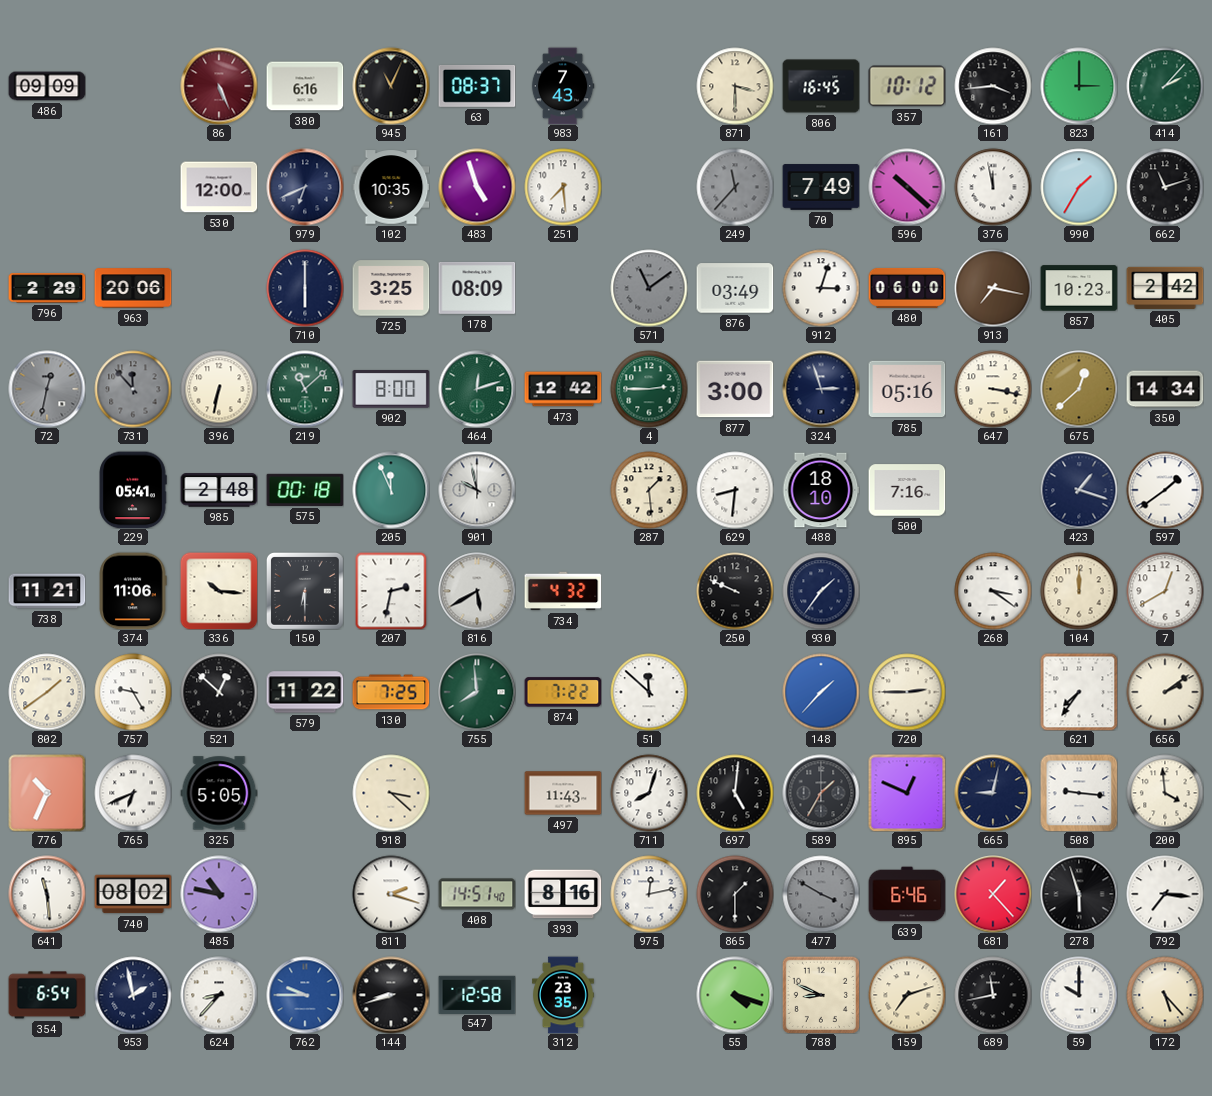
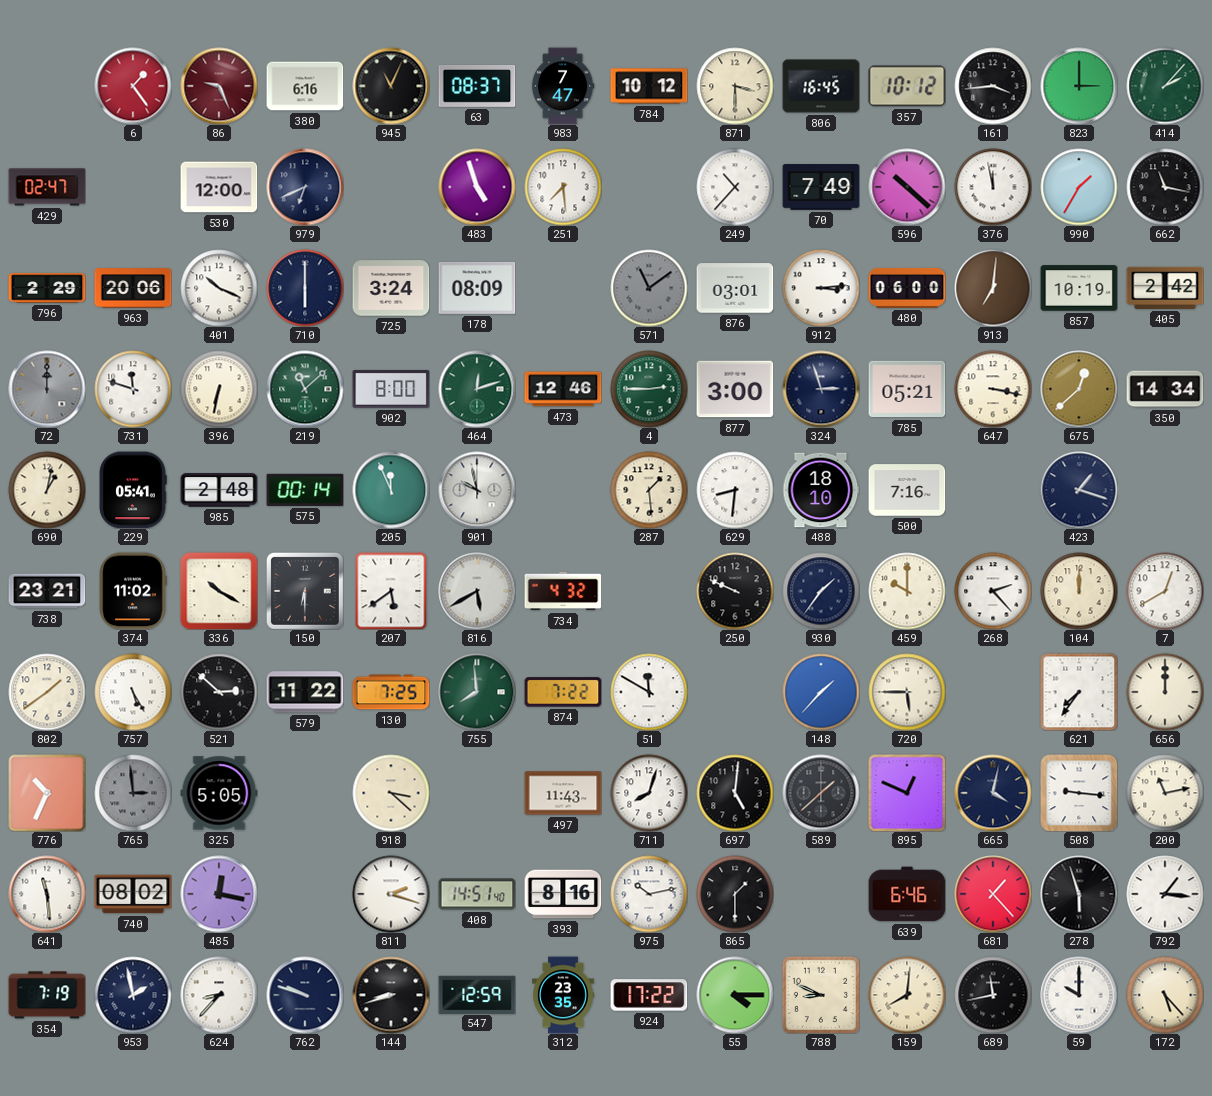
486: 09:09 -> none (47, 86)
6: none -> 1:24 (133, 86)
86: 5:26 -> 9:26 (219, 86)
983: 7:43 -> 7:47 (563, 86)
784: none -> 10:12 (649, 86)
429: none -> 02:47 (47, 187)
102: 10:35 -> none (391, 187)
249: 11:37 -> 10:37 (735, 187)
249 dial: grey -> white (735, 187)
662: 11:12 -> 11:17 (1165, 187)
401: none -> 10:19 (219, 288)
725: 3:25 -> 3:24 (391, 288)
876: 03:49 -> 03:01 (735, 288)
912: 3:03 -> 3:14 (821, 288)
913: 7:17 -> 7:01 (993, 288)
857: 10:23 -> 10:19 (1079, 288)
72: 12:32 -> 12:00 (47, 389)
731: 11:53 -> 11:48 (133, 389)
731 dial: grey -> white (133, 389)
473: 12:42 -> 12:46 (563, 389)
785: 05:16 -> 05:21 (907, 389)
690: none -> 1:02 (47, 490)
575: 00:18 -> 00:14 (305, 490)
597: 1:39 -> none (1165, 490)
738: 11:21 -> 23:21 (47, 591)
374: 11:06 -> 11:02 (133, 591)
336: 10:16 -> 10:20 (219, 591)
207: 2:32 -> 5:39 (391, 591)
459: none -> 10:00 (907, 591)
268: 3:21 -> 2:23 (993, 591)
757: 9:25 -> 5:25 (133, 692)
521: 12:52 -> 2:52 (219, 692)
51: 11:52 -> 11:50 (649, 692)
720: 2:45 -> 5:45 (907, 692)
656: 2:09 -> 12:00 (1165, 692)
765: 6:41 -> 2:59 (133, 793)
765 dial: white -> grey (133, 793)
589: 1:35 -> 1:38 (821, 793)
665: 9:02 -> 4:02 (993, 793)
200: 3:59 -> 11:13 (1165, 793)
485: 10:47 -> 12:17 (219, 894)
975: 12:13 -> 10:13 (649, 894)
477: 3:50 -> none (821, 894)
792: 7:16 -> 1:16 (1165, 894)
354: 6:54 -> 7:19 (47, 995)
762: 9:45 -> 9:48 (305, 995)
762 dial: blue -> navy (305, 995)
547: 12:58 -> 12:59 (477, 994)
924: none -> 17:22 (649, 995)
55: 4:18 -> 4:15 (735, 995)
159: 7:12 -> 8:01 (907, 995)
